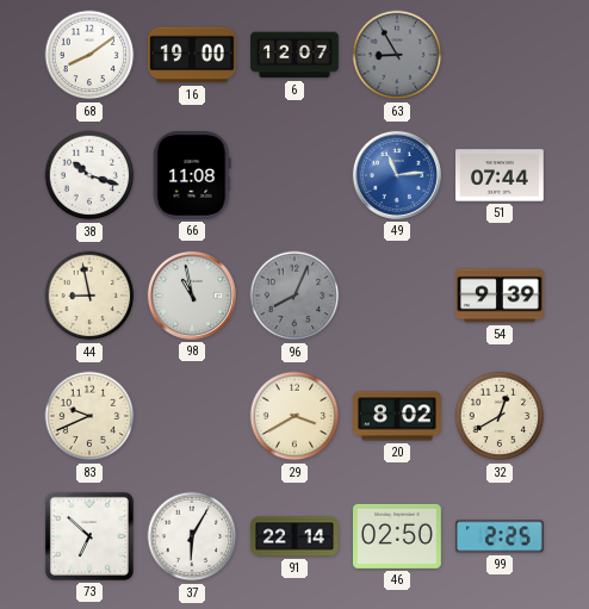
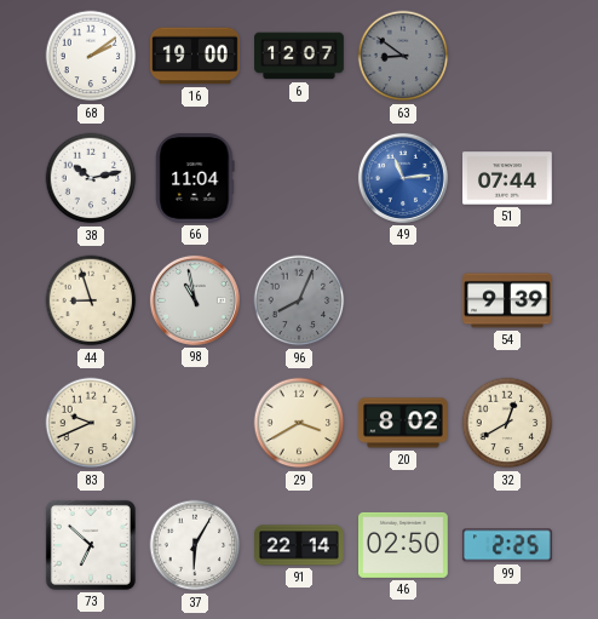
68: 8:09 -> 2:09 (91, 56)
63: 8:55 -> 8:51 (403, 56)
38: 10:18 -> 10:13 (91, 178)
66: 11:08 -> 11:04 (195, 179)
44: 8:58 -> 8:57 (91, 300)
